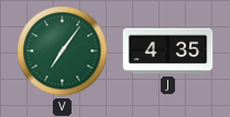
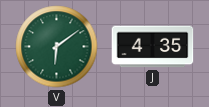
V: 7:06 -> 6:09 (57, 47)
